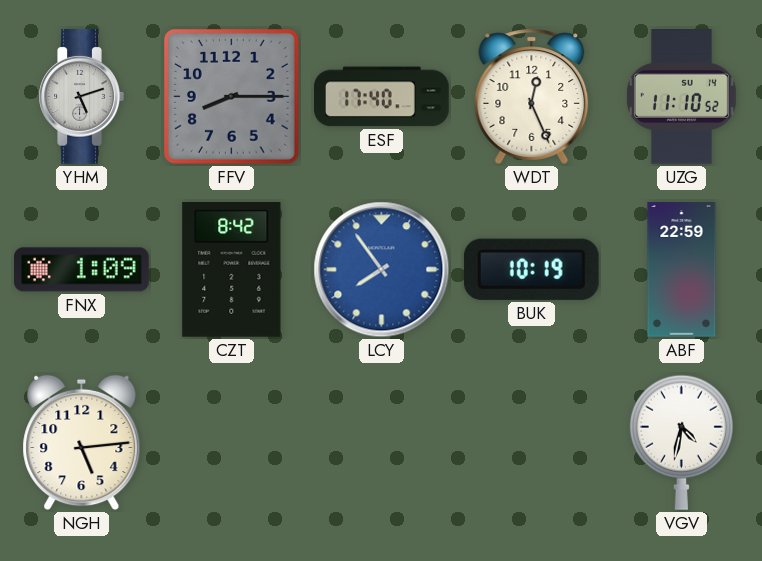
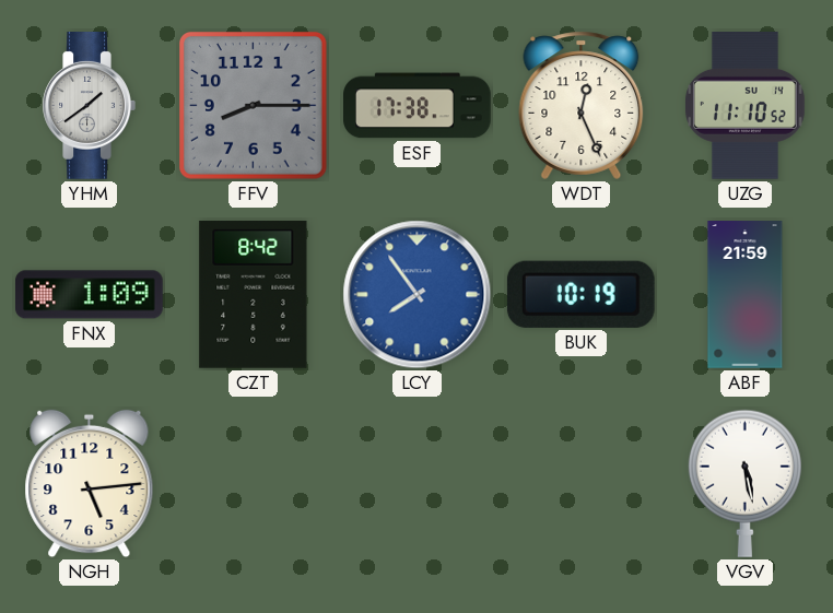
YHM: 5:12 -> 1:39 (89, 106)
ESF: 17:40 -> 17:38 (418, 106)
ABF: 22:59 -> 21:59 (746, 295)
VGV: 4:32 -> 5:28 (744, 483)
